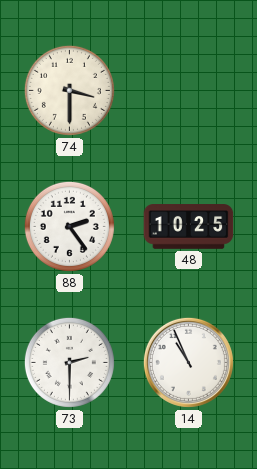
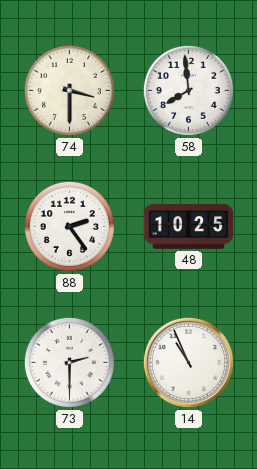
58: none -> 7:59 (188, 90)
